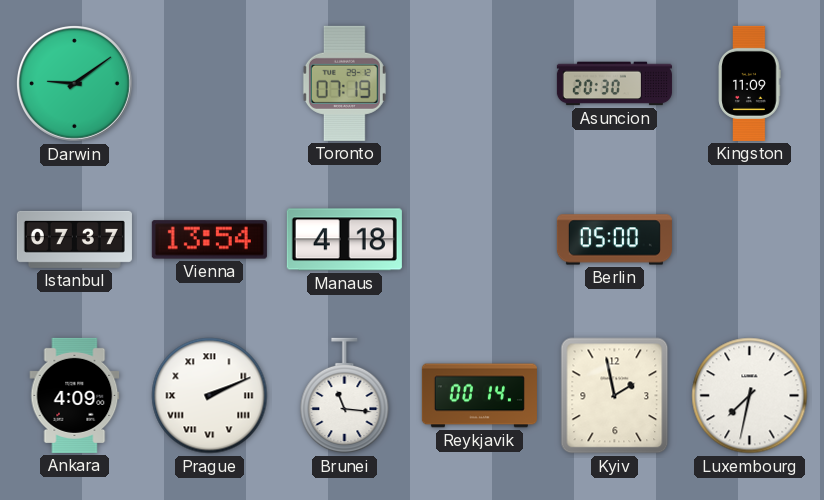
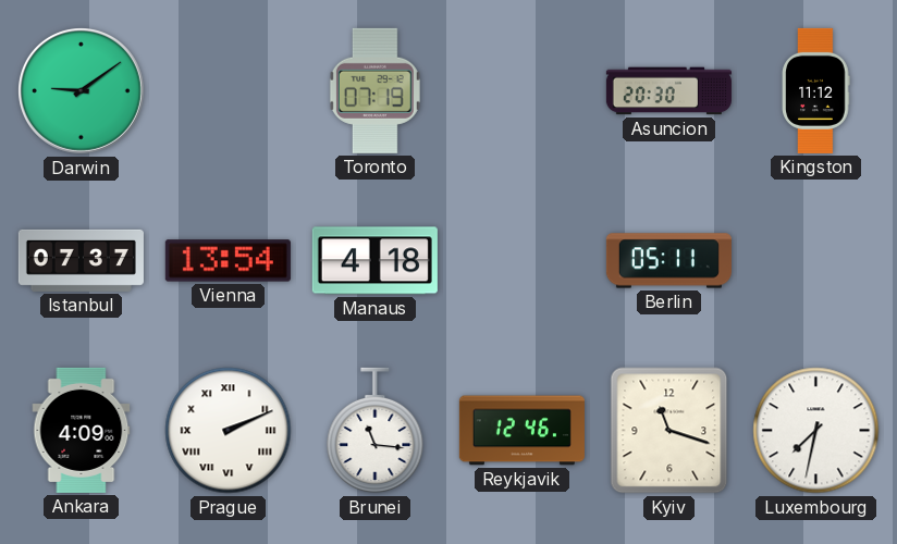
Kingston: 11:09 -> 11:12 (815, 90)
Berlin: 05:00 -> 05:11 (668, 261)
Reykjavik: 00:14 -> 12:46 (521, 431)
Kyiv: 1:58 -> 11:18 (669, 431)
